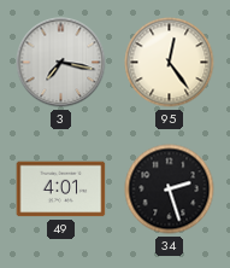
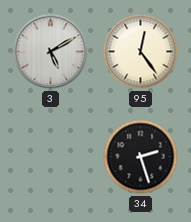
3: 7:17 -> 5:10 (51, 52)
49: 4:01 -> none (61, 190)
